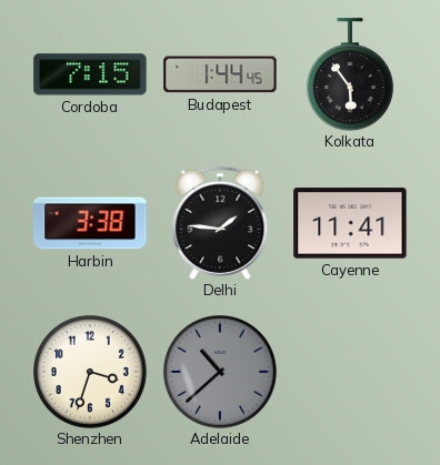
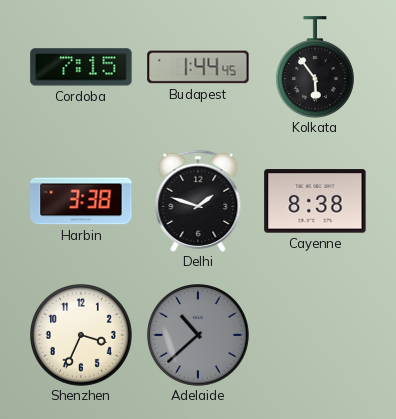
Delhi: 1:46 -> 1:48 (198, 201)
Cayenne: 11:41 -> 8:38 (315, 201)
Shenzhen: 3:33 -> 3:34 (82, 336)
